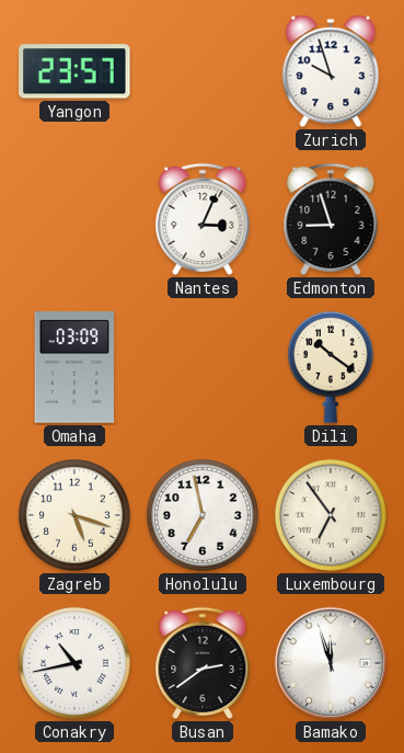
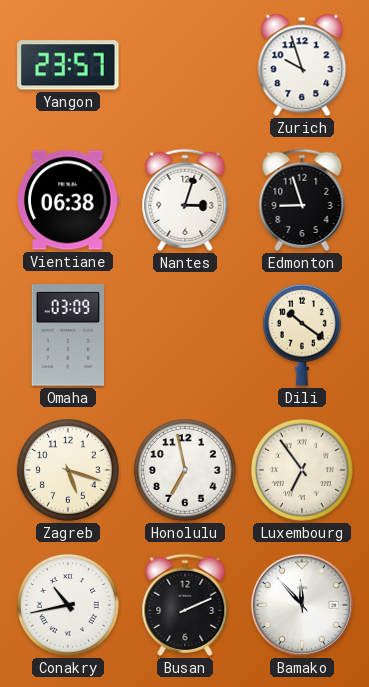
Vientiane: none -> 06:38 (69, 200)
Nantes: 3:04 -> 3:03 (185, 200)
Busan: 2:39 -> 2:11 (185, 605)
Bamako: 11:57 -> 11:53 (302, 605)
